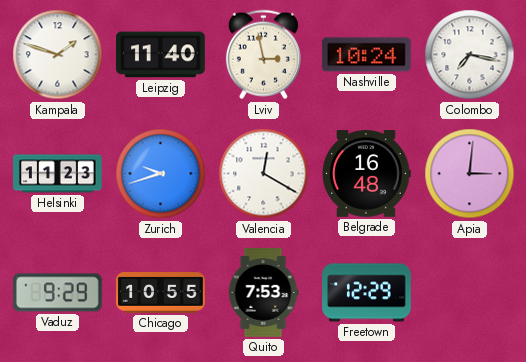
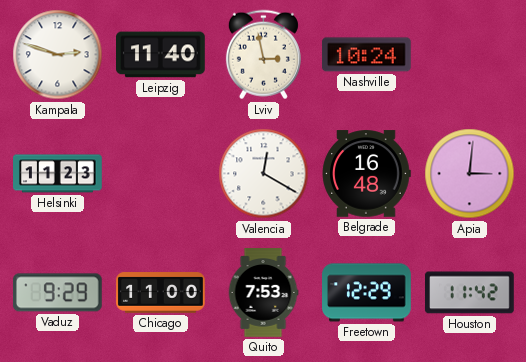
Kampala: 1:48 -> 2:48 (58, 55)
Colombo: 7:17 -> none (470, 55)
Zurich: 9:42 -> none (161, 174)
Chicago: 10:55 -> 11:00 (161, 293)
Houston: none -> 11:42 (470, 293)
